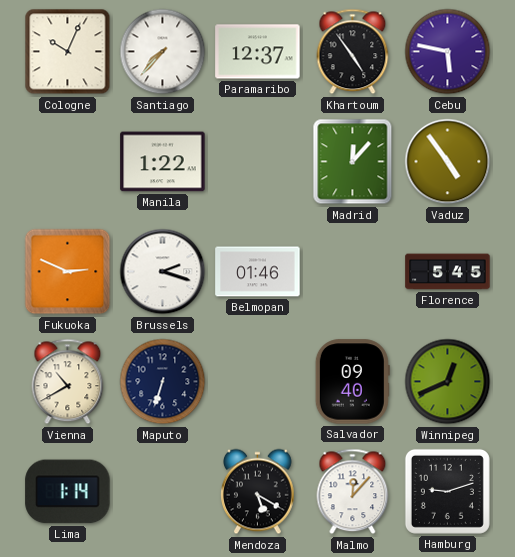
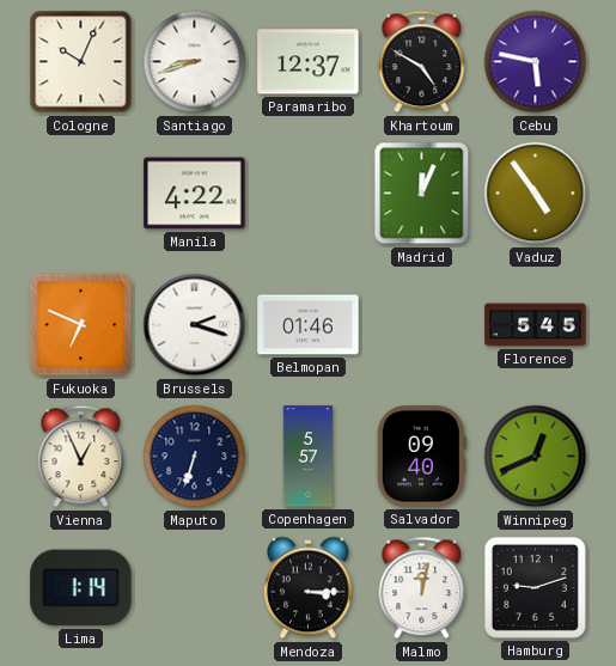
Santiago: 7:37 -> 8:42 (195, 62)
Khartoum: 4:54 -> 4:50 (422, 62)
Manila: 1:22 -> 4:22 (195, 194)
Madrid: 12:07 -> 12:04 (422, 194)
Fukuoka: 2:49 -> 6:49 (81, 325)
Vienna: 10:40 -> 12:56 (81, 457)
Copenhagen: none -> 5:57 (309, 457)
Mendoza: 5:20 -> 3:15 (309, 588)
Malmo: 12:07 -> 12:02 (422, 588)
